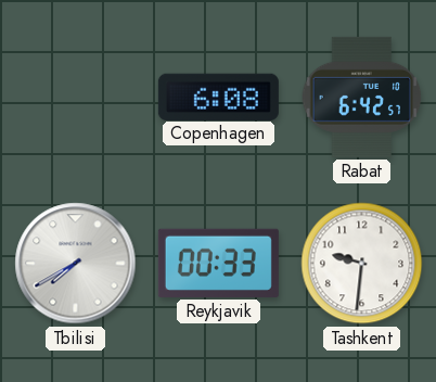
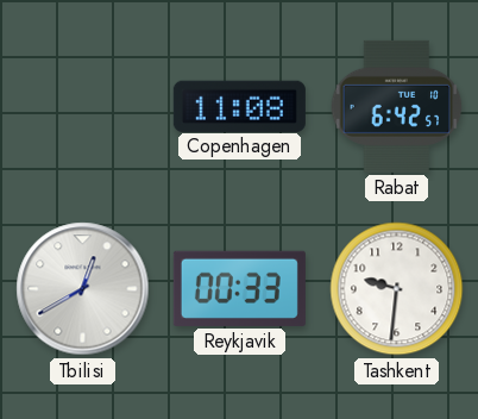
Copenhagen: 6:08 -> 11:08 (239, 106)
Tbilisi: 7:40 -> 12:40 (83, 289)
